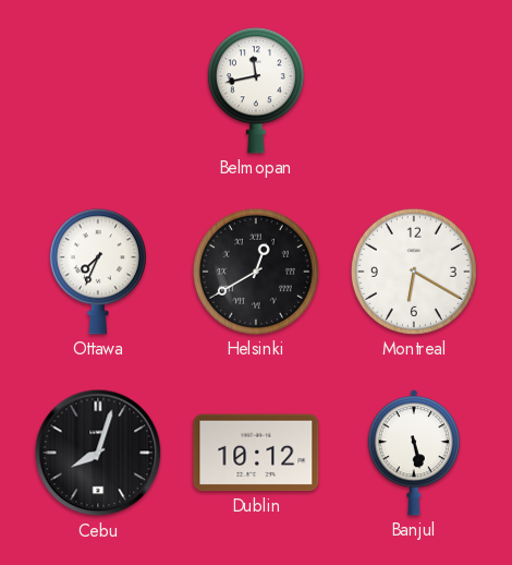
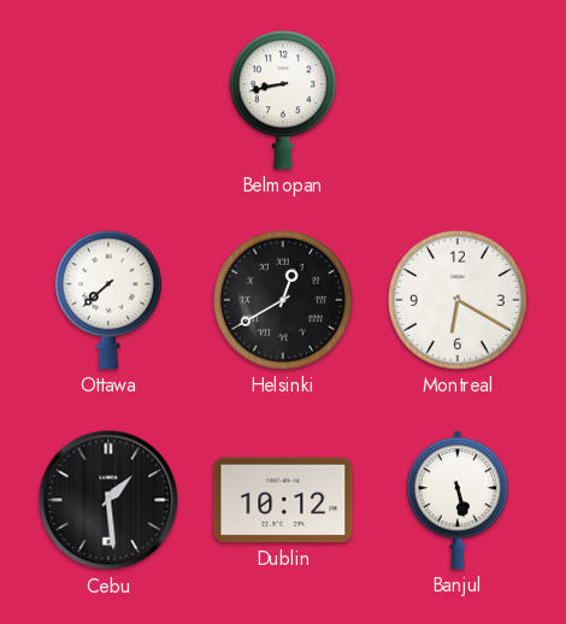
Belmopan: 11:43 -> 8:43 (283, 100)
Ottawa: 7:34 -> 7:38 (108, 300)
Cebu: 8:03 -> 1:29 (108, 500)
